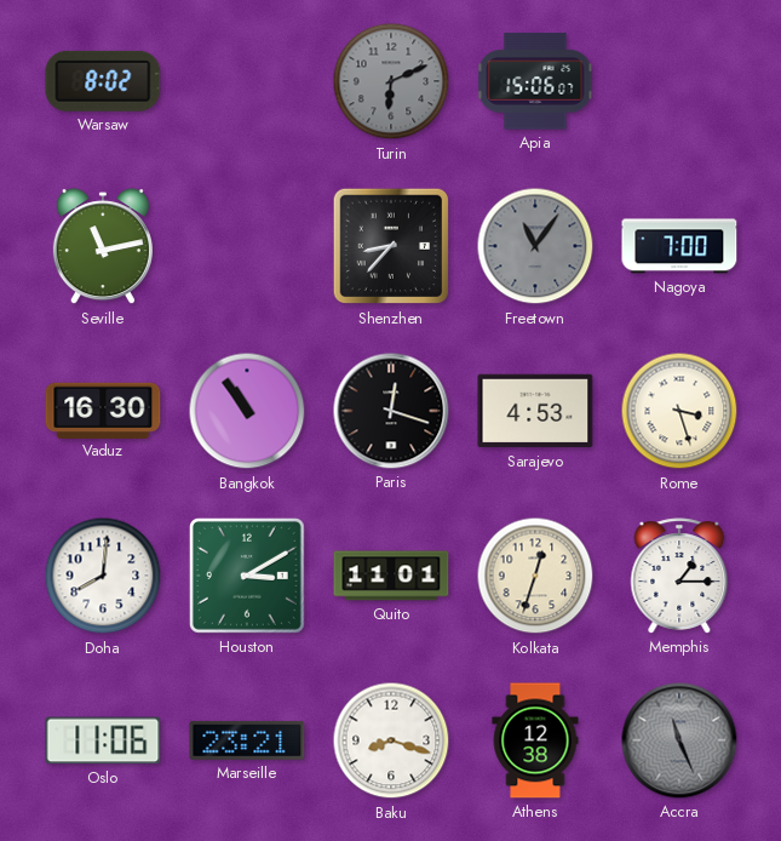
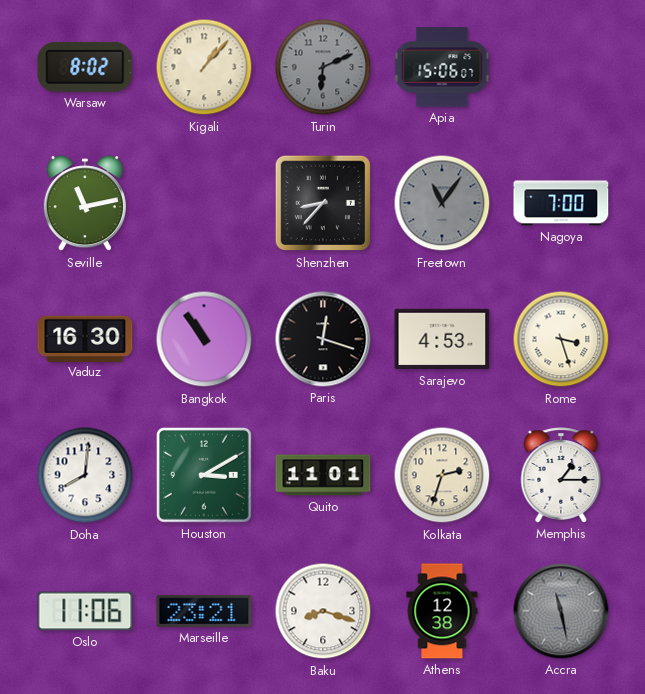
Kigali: none -> 1:07 (204, 67)
Kolkata: 12:33 -> 2:33 (442, 475)
Accra: 11:26 -> 11:28 (561, 611)
